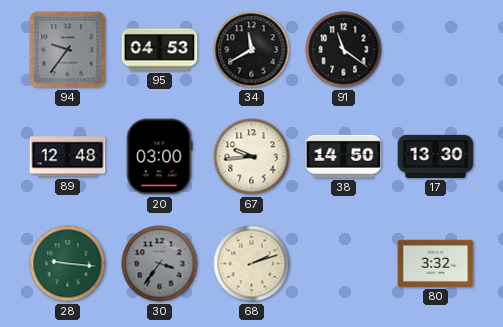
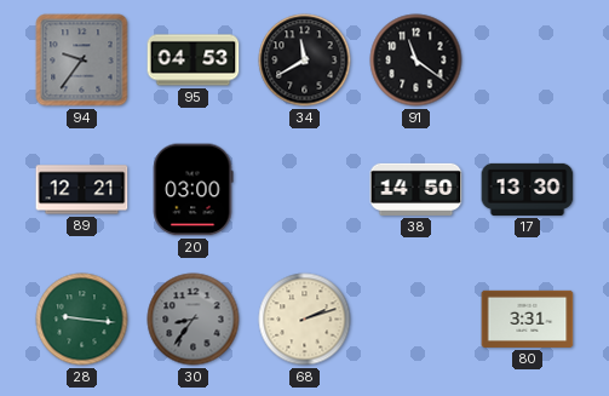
89: 12:48 -> 12:21 (82, 190)
67: 9:44 -> none (252, 157)
30: 3:36 -> 8:36 (194, 320)
80: 3:32 -> 3:31 (528, 318)
